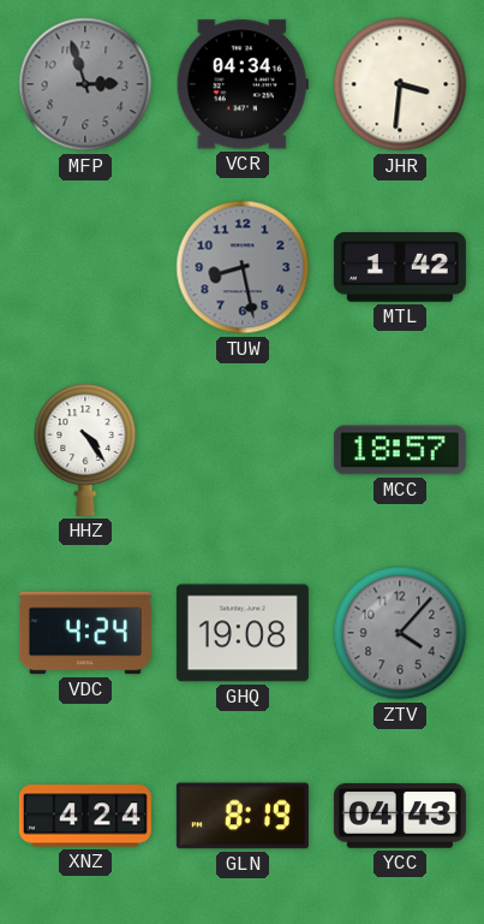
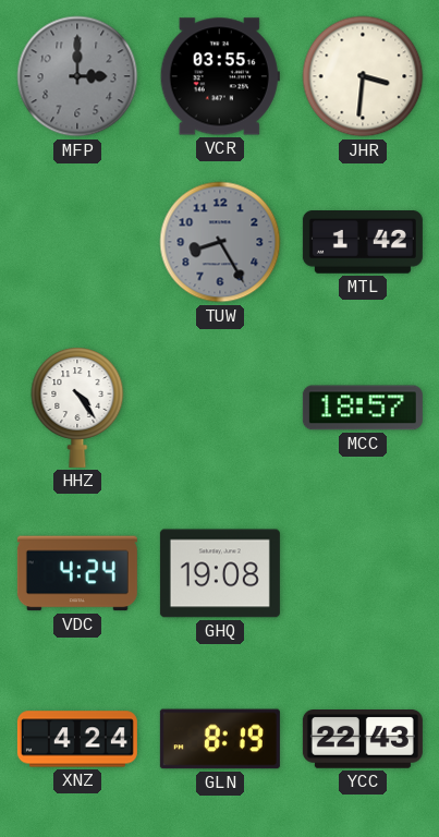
MFP: 2:57 -> 3:00 (77, 76)
VCR: 04:34 -> 03:55 (220, 76)
TUW: 8:28 -> 8:25 (220, 242)
ZTV: 4:07 -> none (400, 633)
YCC: 04:43 -> 22:43 (363, 740)
